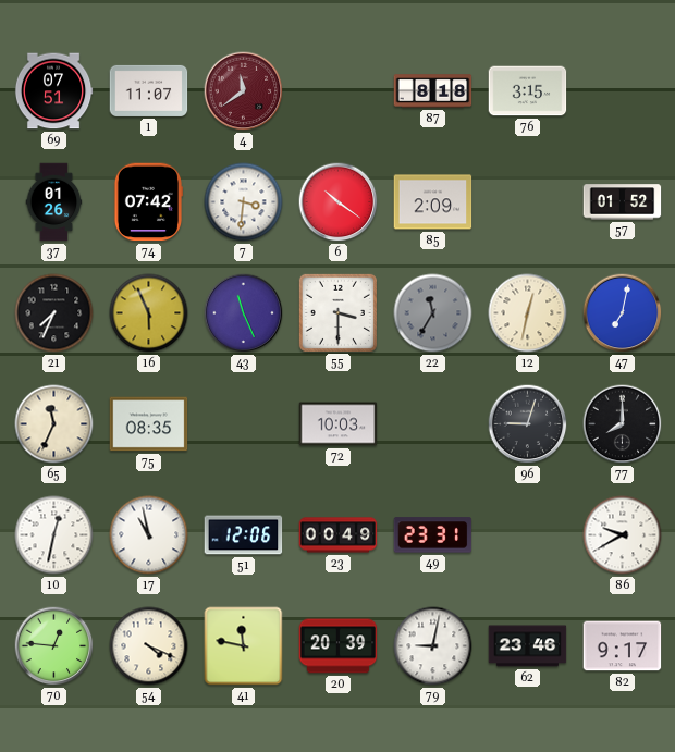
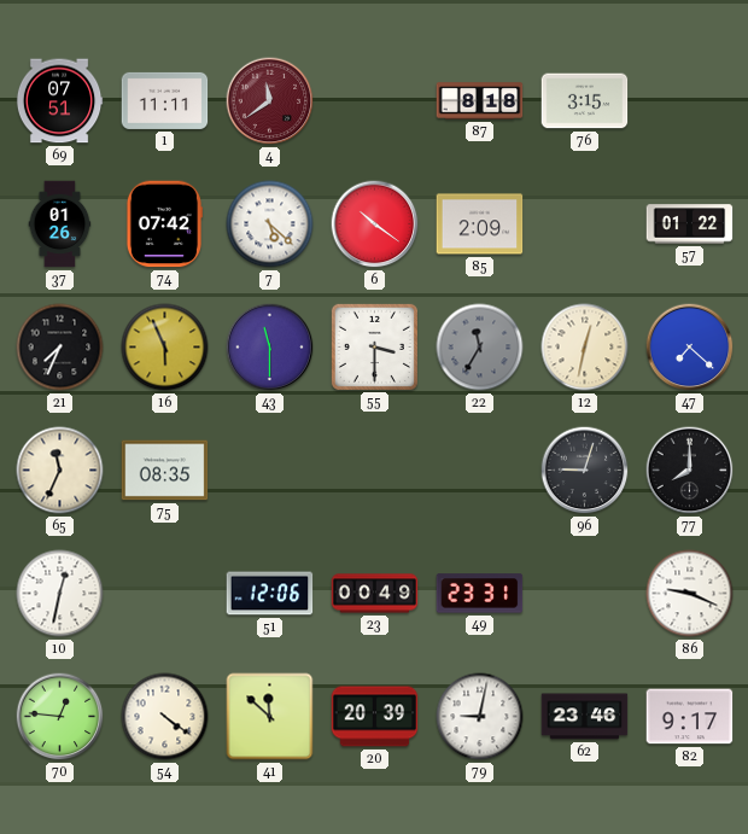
1: 11:07 -> 11:11 (165, 100)
7: 3:31 -> 5:22 (270, 224)
57: 01:52 -> 01:22 (690, 224)
43: 11:26 -> 11:30 (270, 348)
47: 7:02 -> 7:22 (690, 348)
72: 10:03 -> none (339, 424)
17: 10:58 -> none (149, 535)
86: 9:40 -> 9:19 (690, 594)
54: 4:19 -> 4:21 (165, 717)
41: 11:47 -> 11:52 (270, 717)
